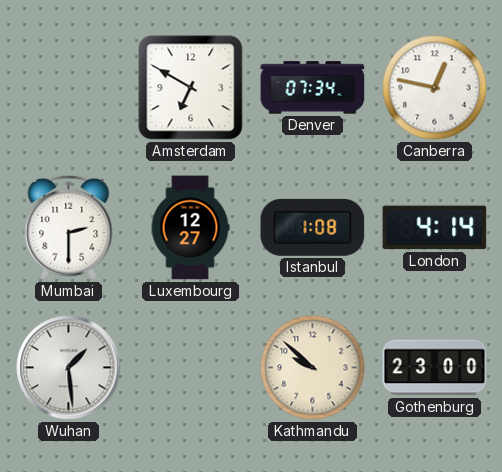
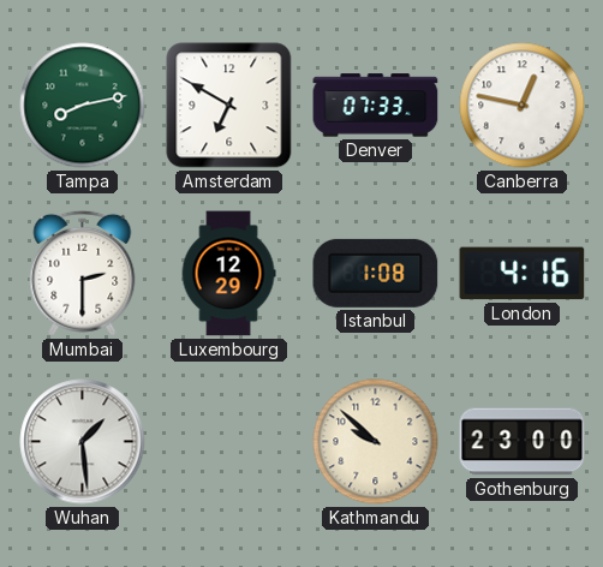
Tampa: none -> 8:13 (83, 106)
Denver: 07:34 -> 07:33 (376, 106)
Luxembourg: 12:27 -> 12:29 (228, 274)
London: 4:14 -> 4:16 (523, 274)
